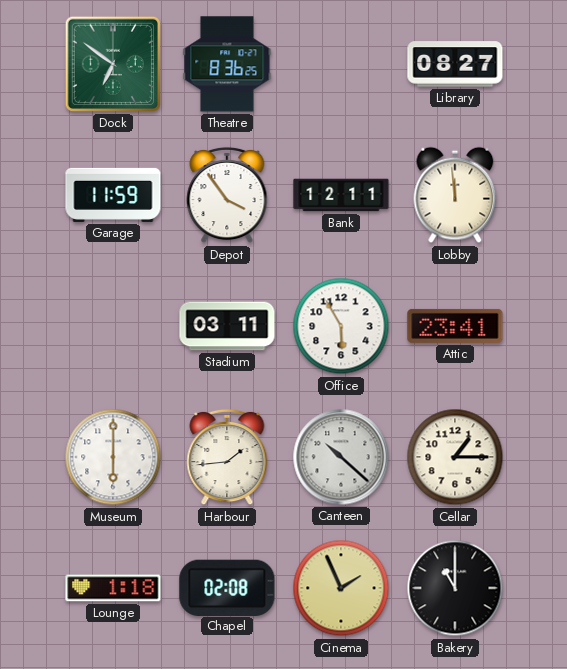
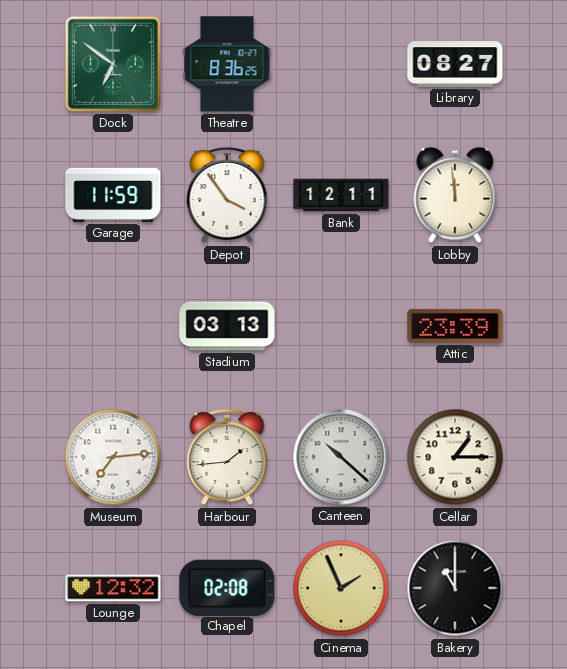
Stadium: 03:11 -> 03:13 (227, 326)
Office: 5:55 -> none (341, 326)
Attic: 23:41 -> 23:39 (455, 326)
Museum: 6:00 -> 7:14 (113, 457)
Lounge: 1:18 -> 12:32 (113, 588)
